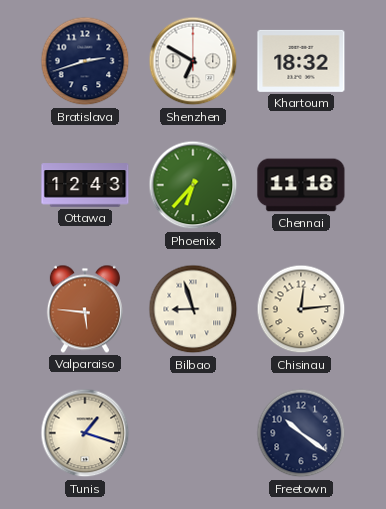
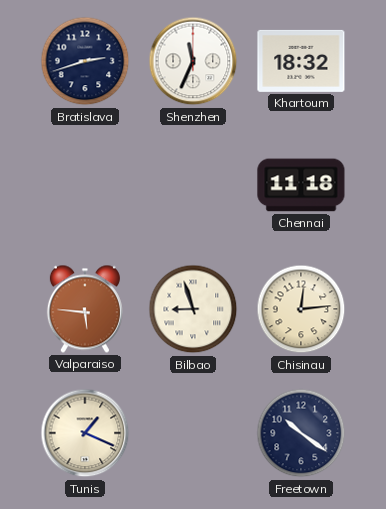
Shenzhen: 6:50 -> 11:34 (193, 61)
Ottawa: 12:43 -> none (85, 185)
Phoenix: 6:37 -> none (193, 185)
Tunis: 1:18 -> 1:19 (85, 433)
